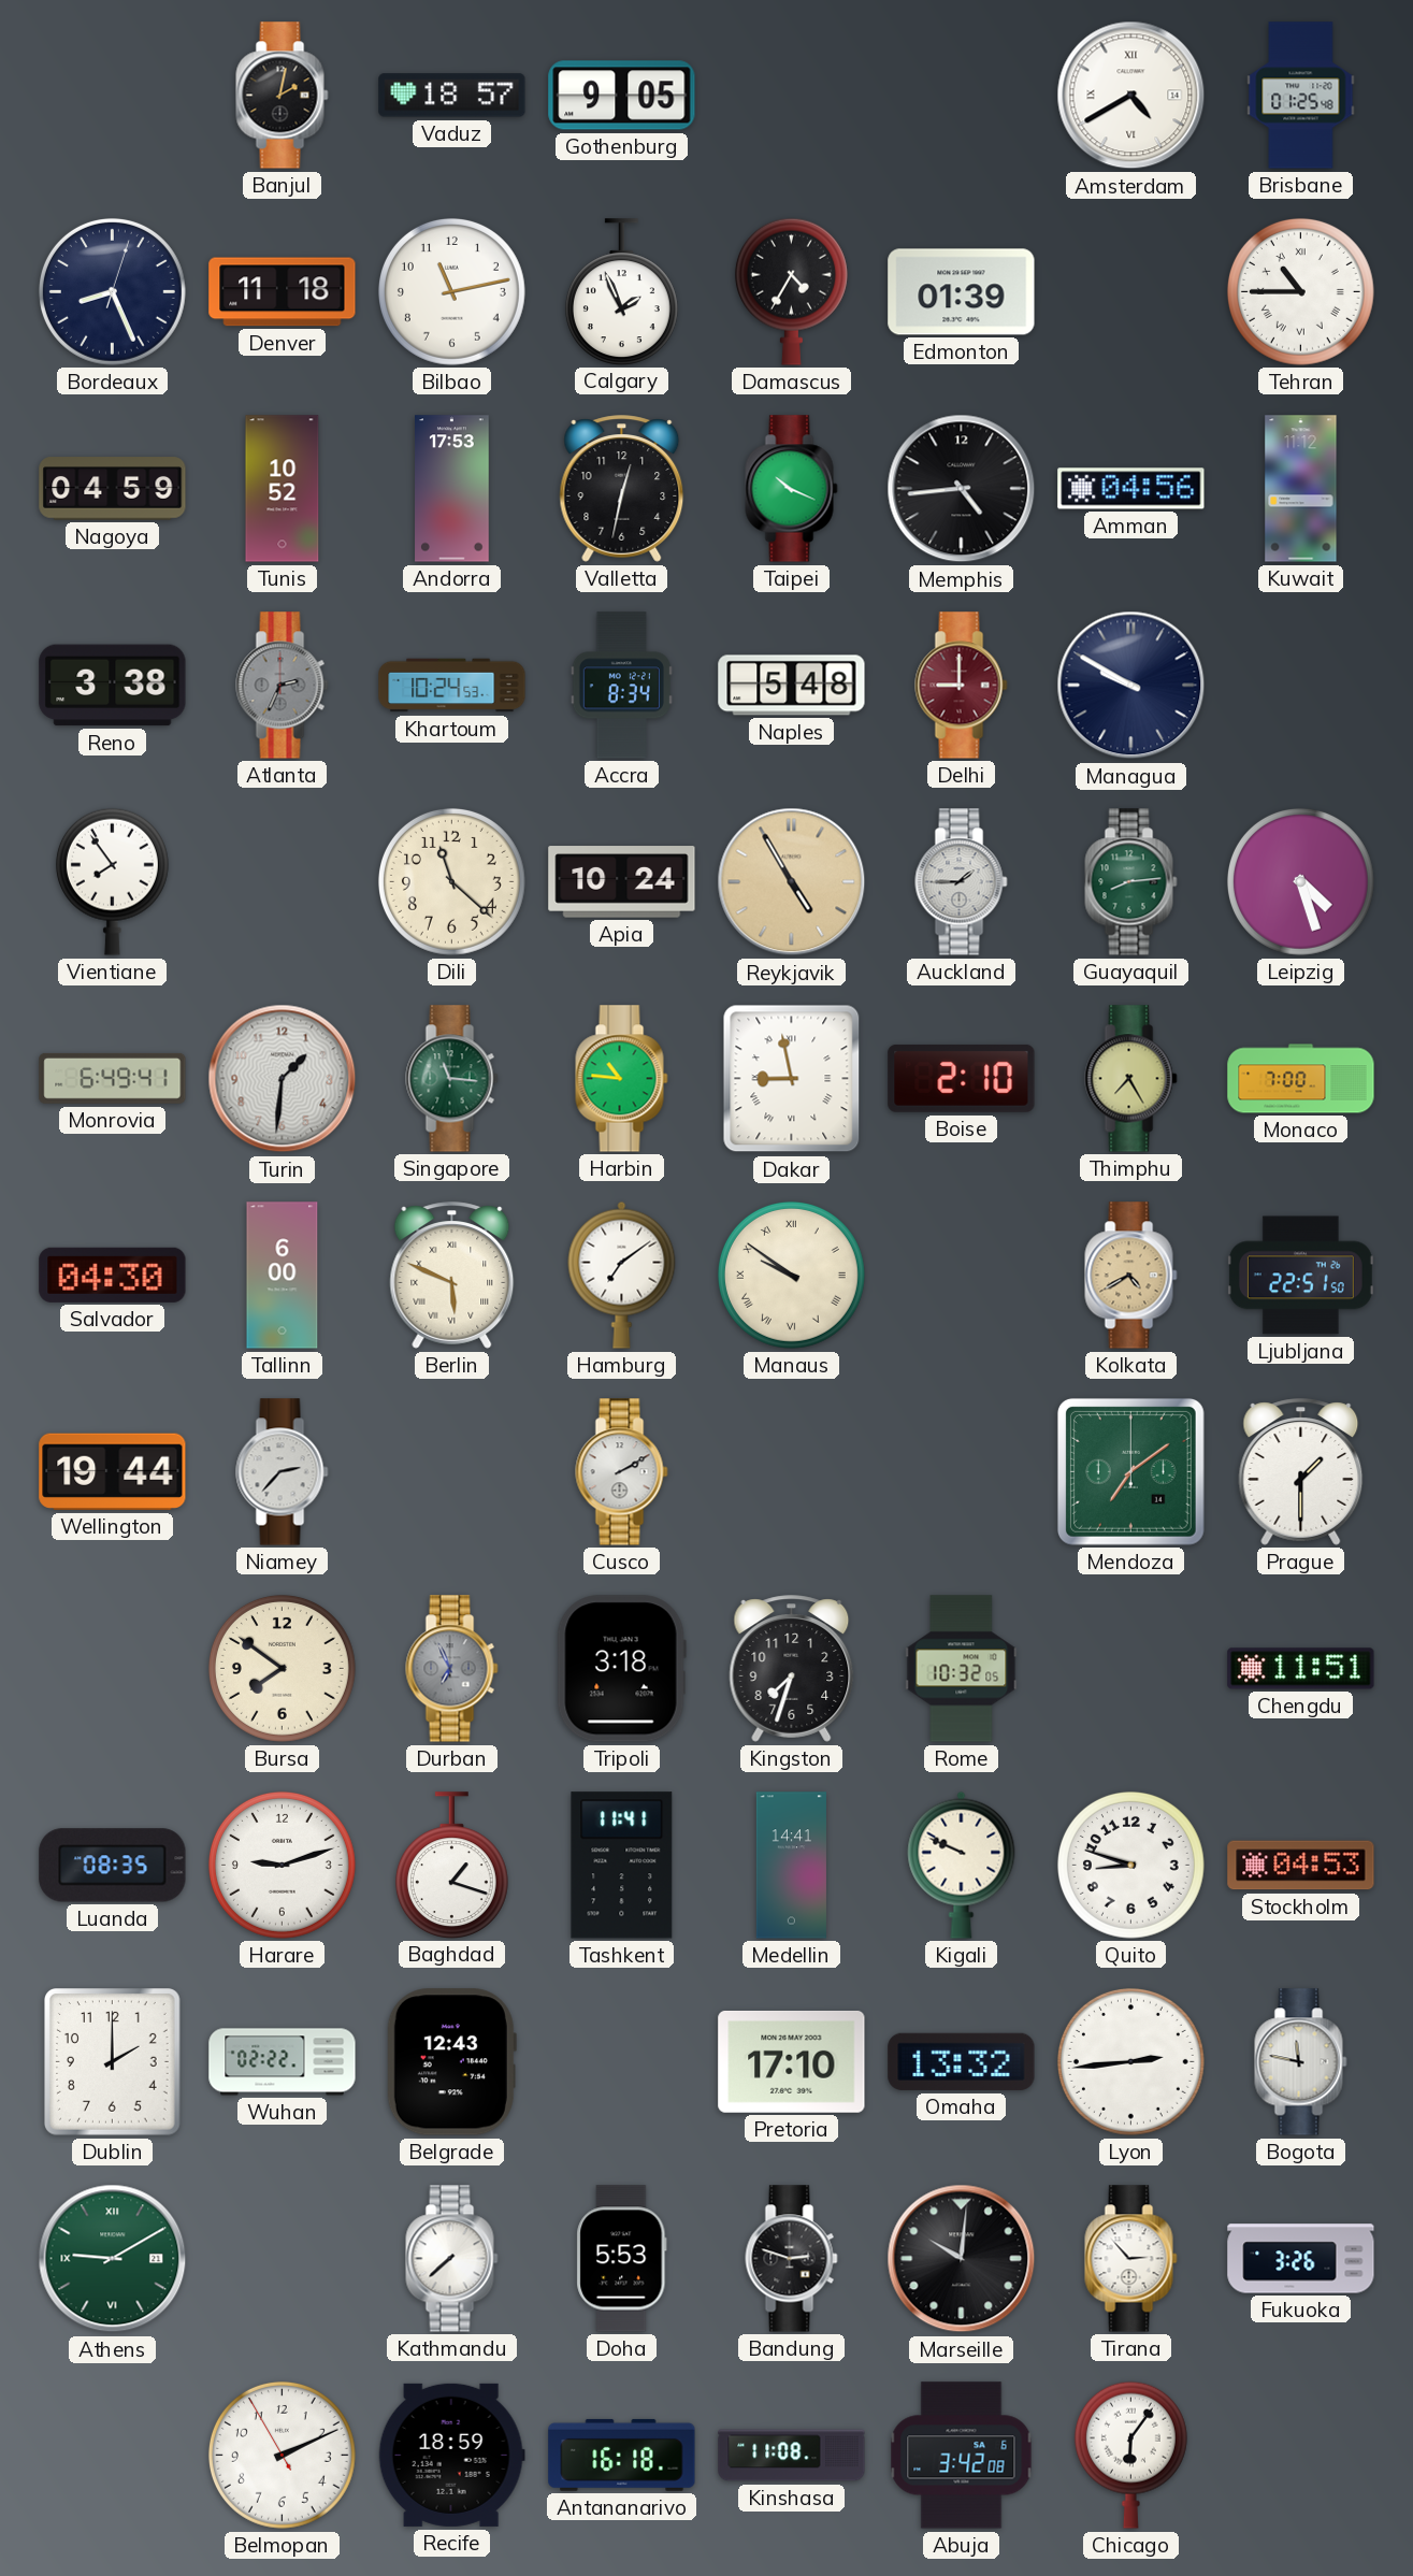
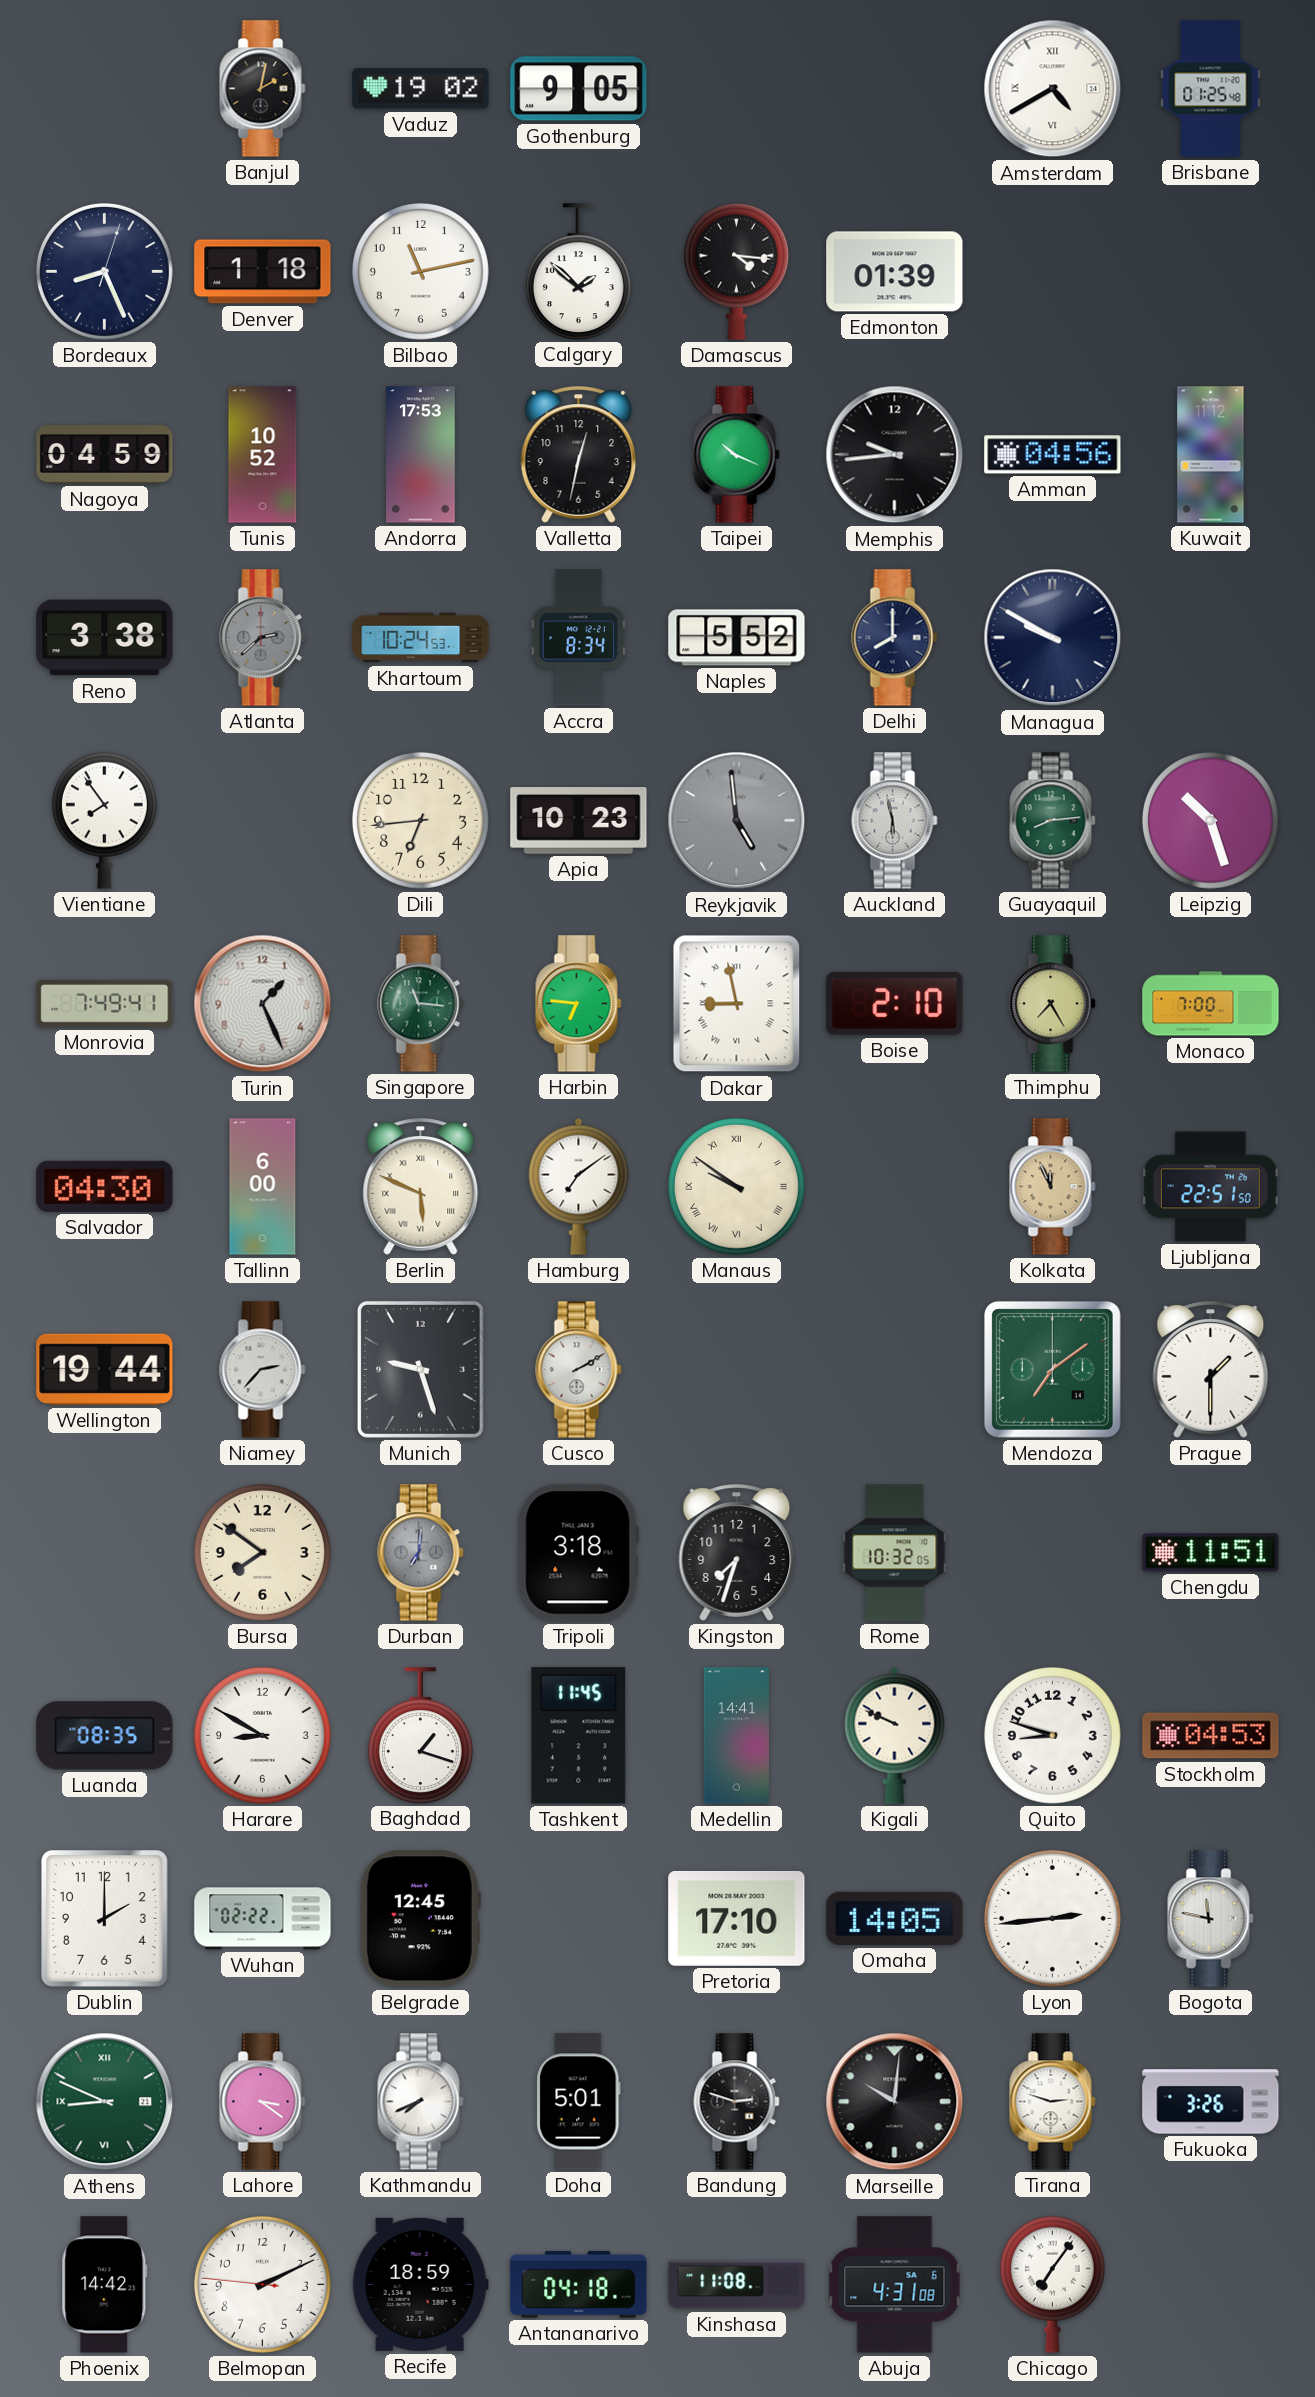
Vaduz: 18:57 -> 19:02 (421, 89)
Denver: 11:18 -> 1:18 (263, 272)
Calgary: 1:56 -> 1:52 (578, 271)
Damascus: 4:35 -> 4:16 (736, 271)
Tehran: 10:45 -> none (1300, 291)
Memphis: 4:44 -> 9:44 (895, 455)
Atlanta: 2:34 -> 2:38 (263, 638)
Naples: 5:48 -> 5:52 (737, 638)
Delhi: 9:00 -> 8:00 (895, 638)
Delhi dial: burgundy -> navy (895, 638)
Dili: 11:22 -> 6:44 (420, 820)
Apia: 10:24 -> 10:23 (579, 821)
Reykjavik: 4:55 -> 4:59 (737, 821)
Reykjavik dial: champagne -> grey (737, 821)
Auckland: 1:45 -> 5:58 (895, 821)
Leipzig: 4:27 -> 10:27 (1210, 820)
Monrovia: 6:49 -> 7:49 (105, 1003)
Turin: 1:31 -> 1:26 (263, 1004)
Harbin: 10:46 -> 6:46 (579, 1004)
Kolkata: 4:40 -> 11:56 (1053, 1187)
Munich: none -> 9:27 (420, 1369)
Durban: 6:56 -> 7:01 (421, 1553)
Harare: 9:12 -> 8:50 (262, 1735)
Tashkent: 11:41 -> 11:45 (579, 1736)
Belgrade: 12:43 -> 12:45 (420, 1919)
Omaha: 13:32 -> 14:05 (895, 1918)
Athens: 9:10 -> 8:49 (105, 2102)
Lahore: none -> 3:21 (263, 2102)
Kathmandu: 7:38 -> 7:41 (421, 2102)
Doha: 5:53 -> 5:01 (579, 2102)
Tirana: 2:53 -> 2:48 (1053, 2102)
Phoenix: none -> 14:42 (105, 2285)
Belmopan: 2:10:55 -> 2:10:46 (262, 2284)
Antananarivo: 16:18 -> 04:18 (579, 2284)
Abuja: 3:42 -> 4:31 (895, 2285)
Chicago: 6:06 -> 7:06 (1052, 2284)
